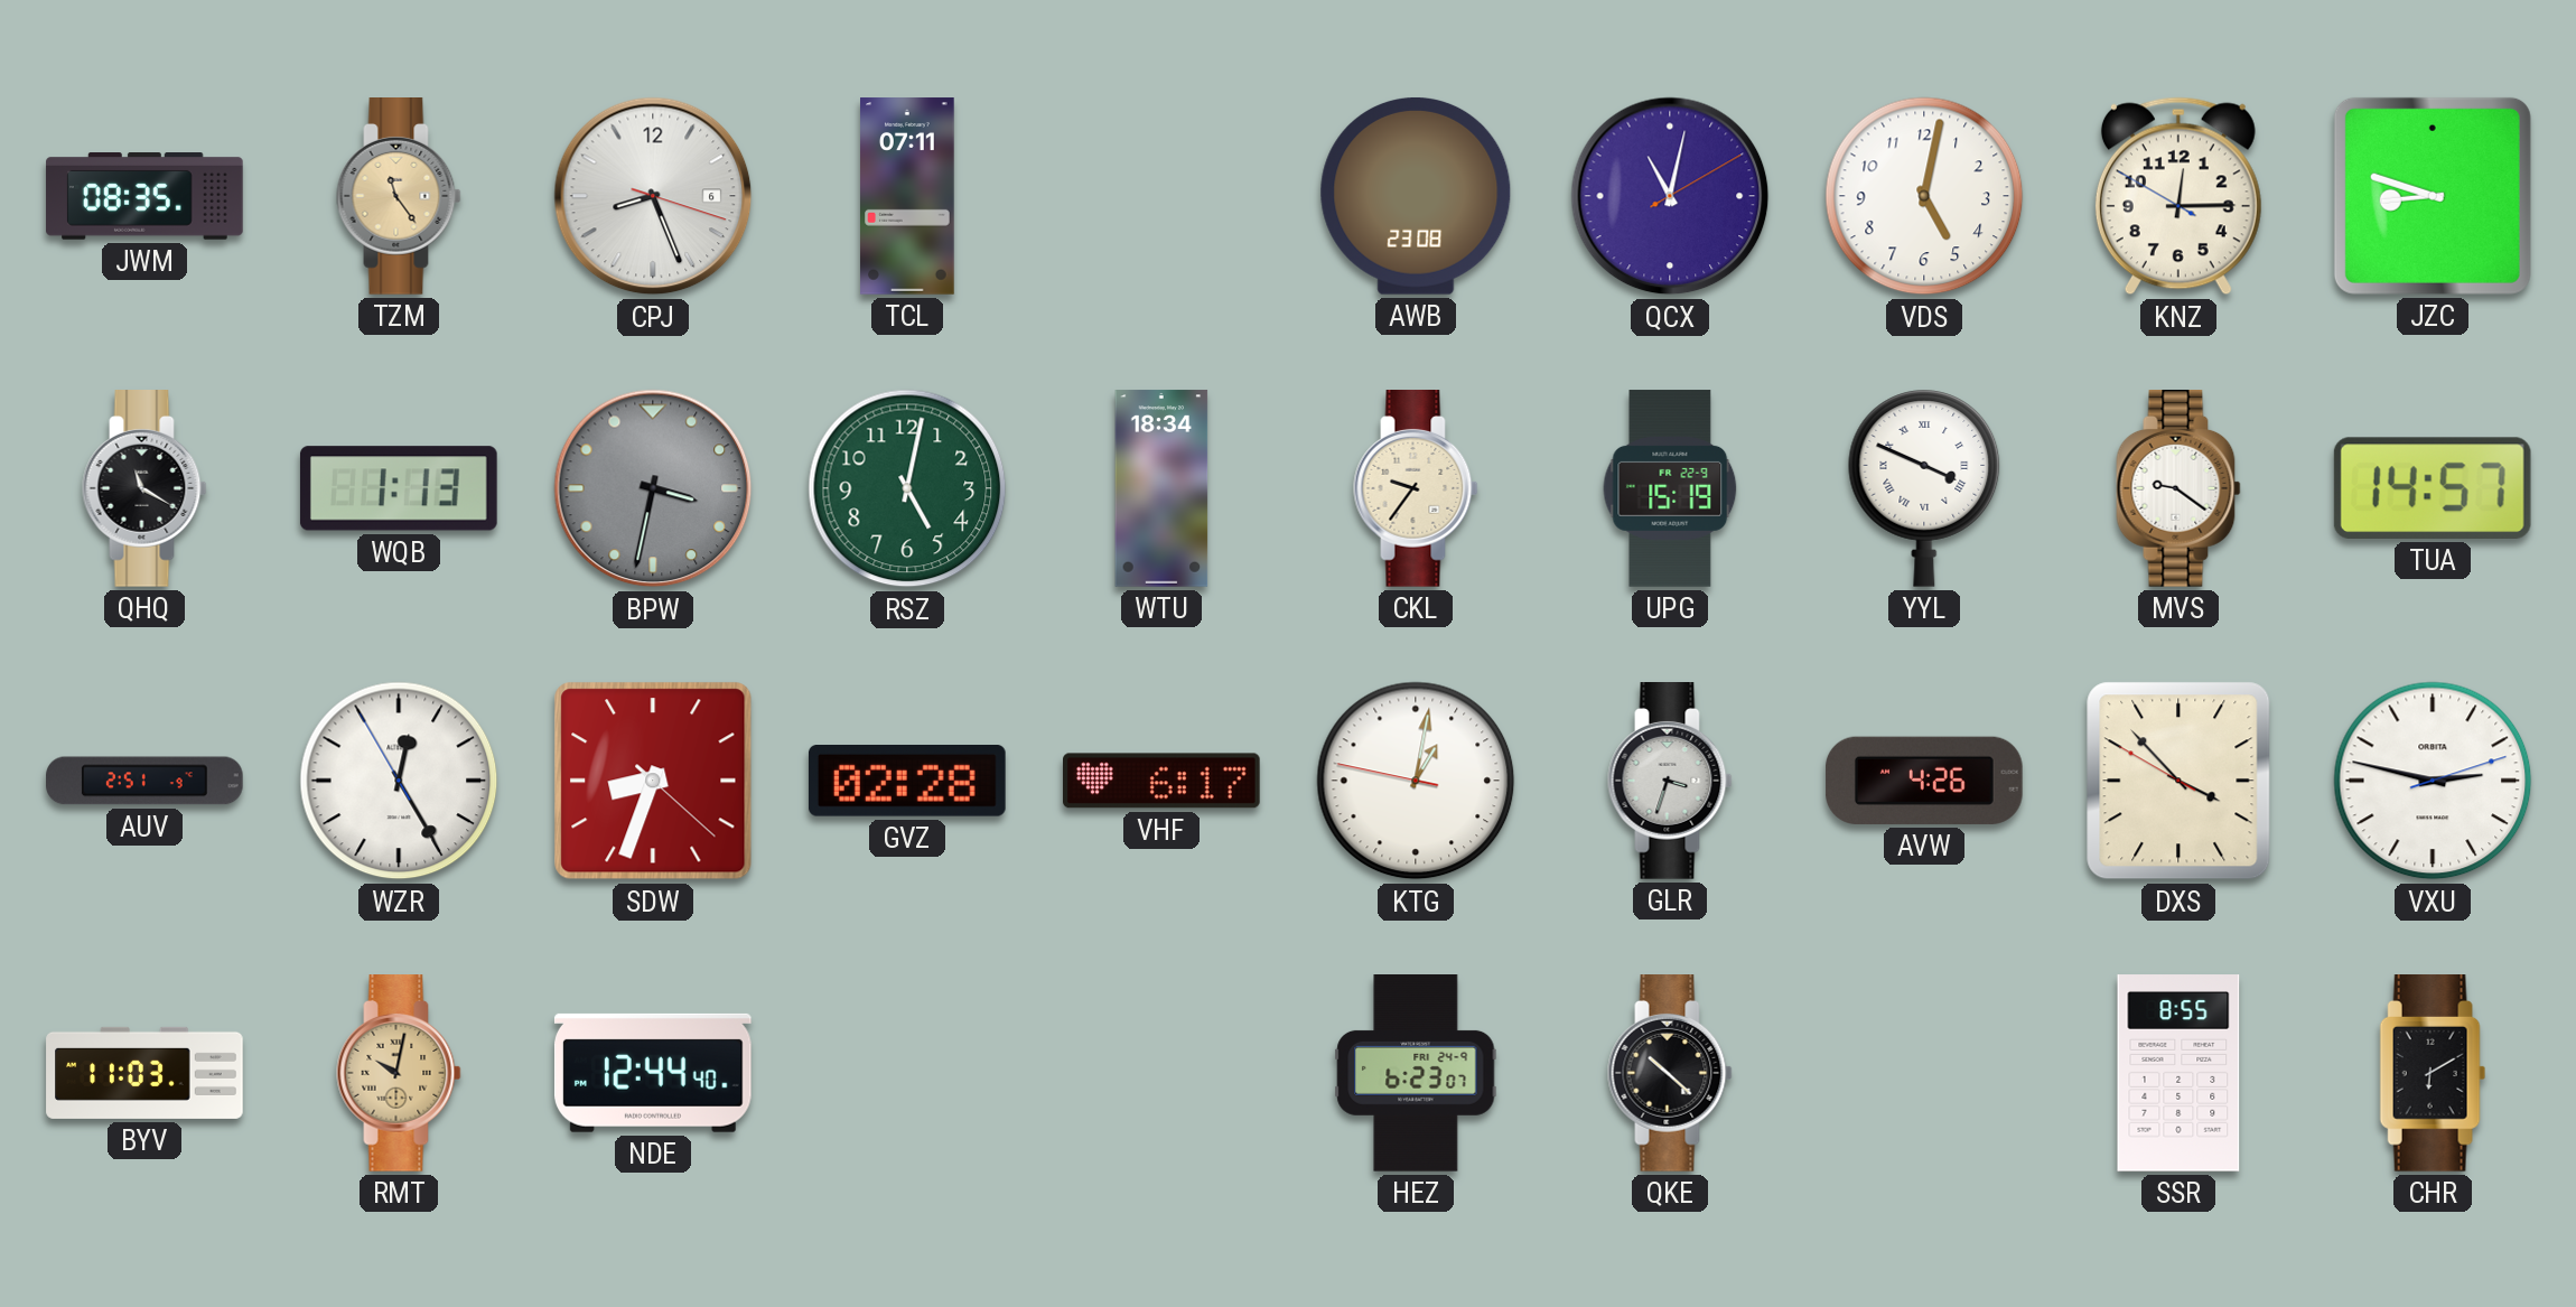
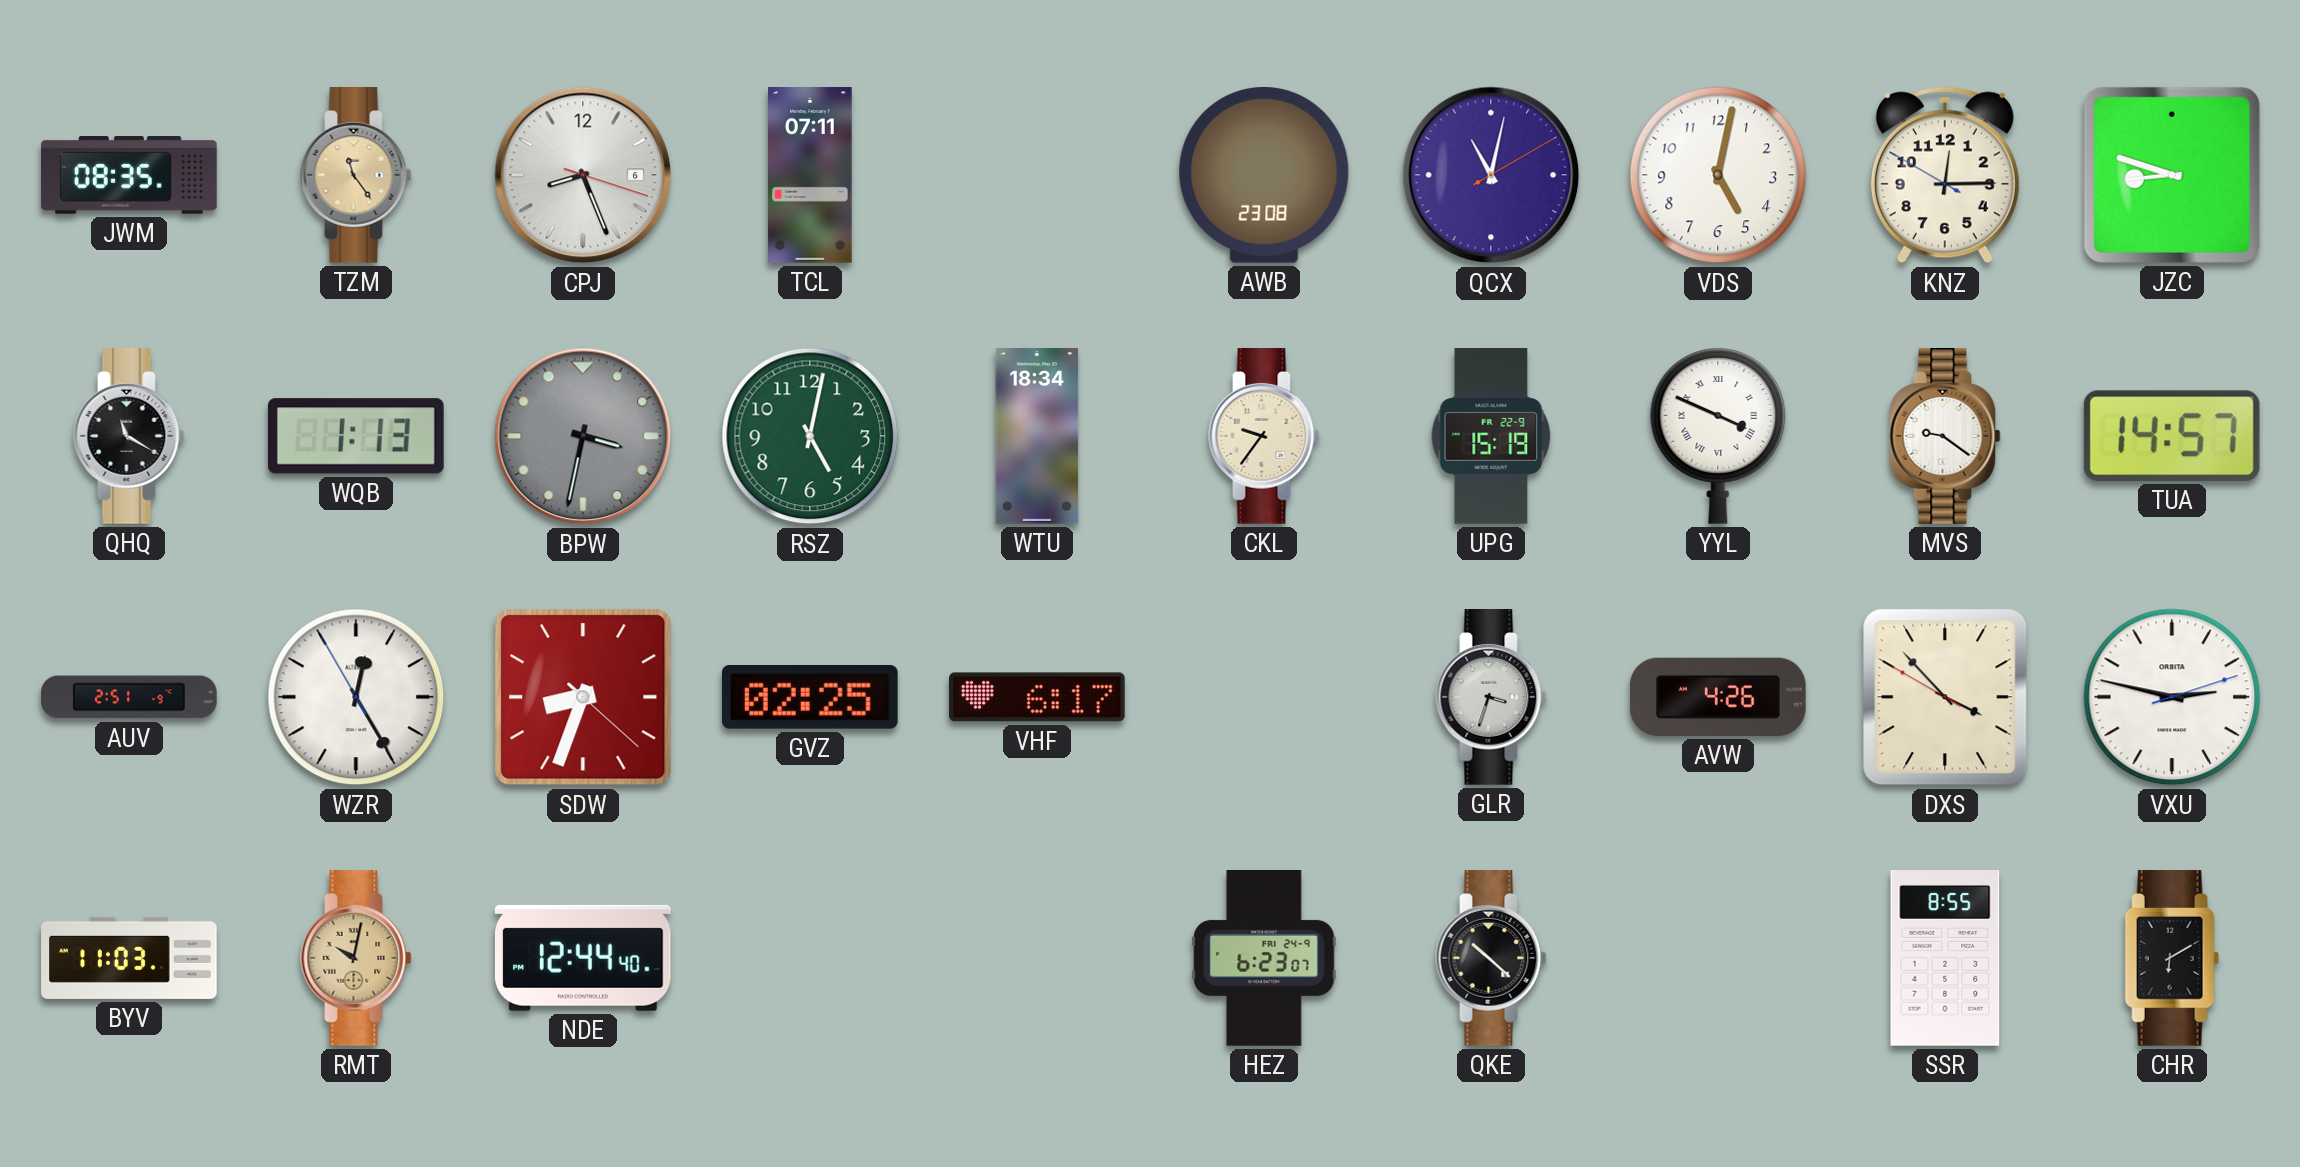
GVZ: 02:28 -> 02:25 (810, 698)
KTG: 1:01 -> none (1416, 781)
